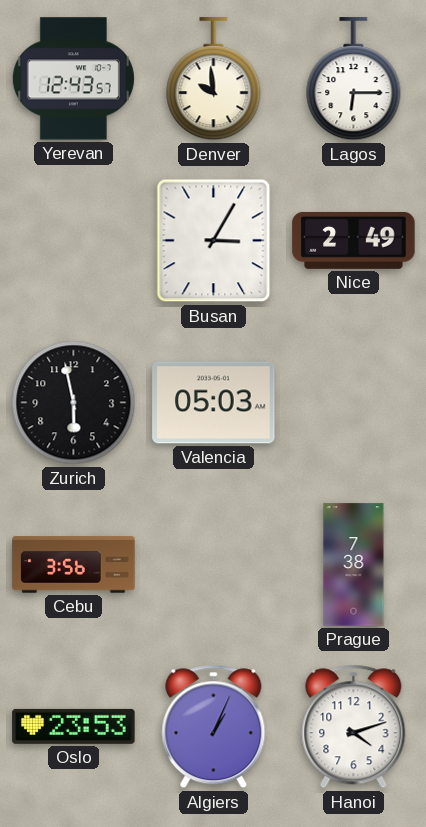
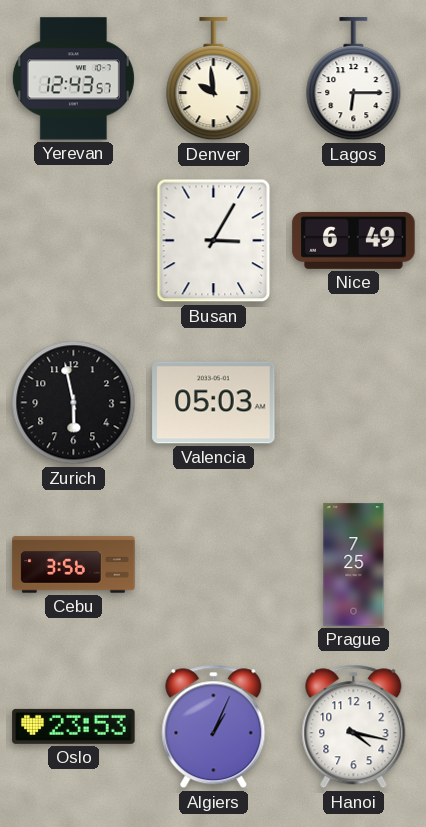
Nice: 2:49 -> 6:49 (354, 240)
Prague: 7:38 -> 7:25 (354, 565)
Hanoi: 4:12 -> 4:17 (354, 727)
